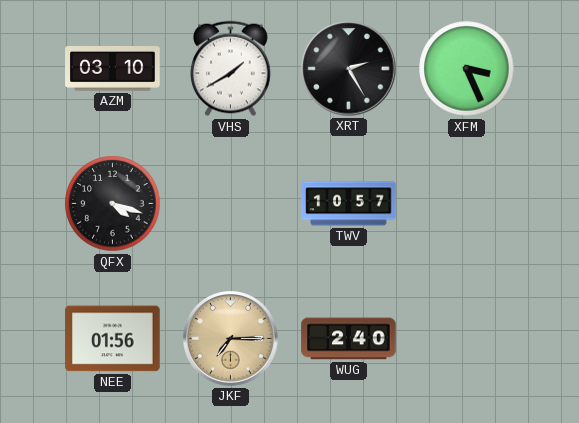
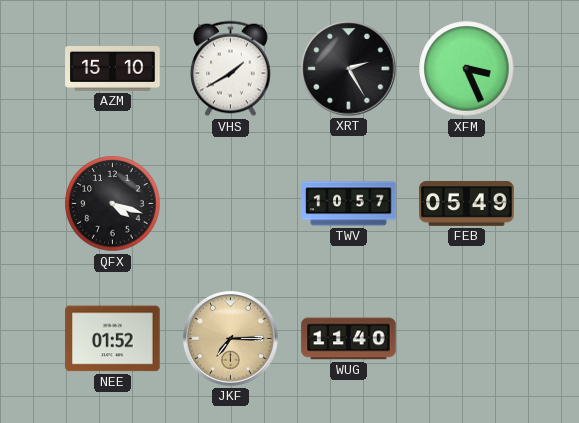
AZM: 03:10 -> 15:10 (113, 69)
FEB: none -> 05:49 (467, 203)
NEE: 01:56 -> 01:52 (113, 339)
WUG: 2:40 -> 11:40 (349, 339)
